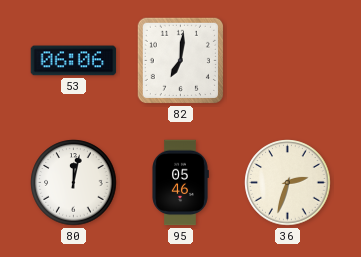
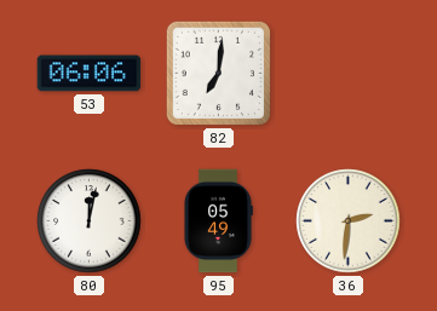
95: 05:46 -> 05:49 (218, 221)
36: 2:33 -> 2:31 (349, 221)
